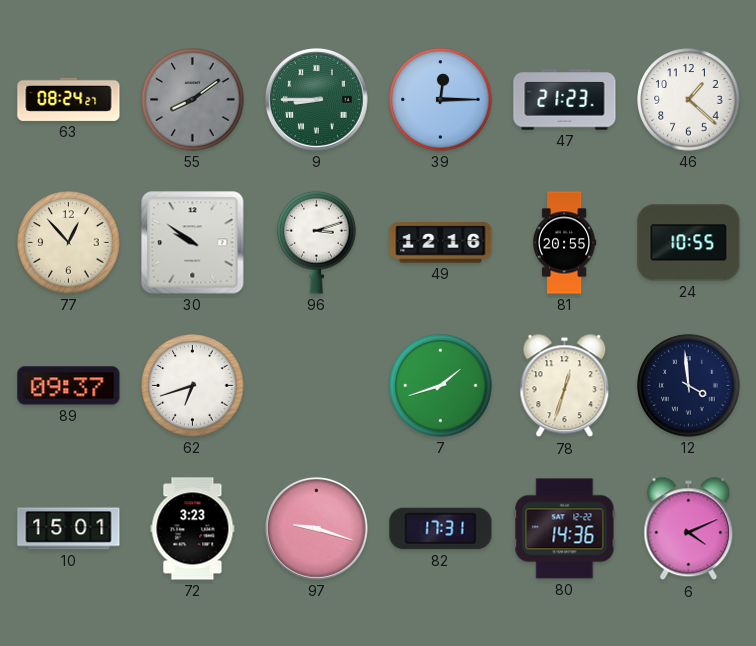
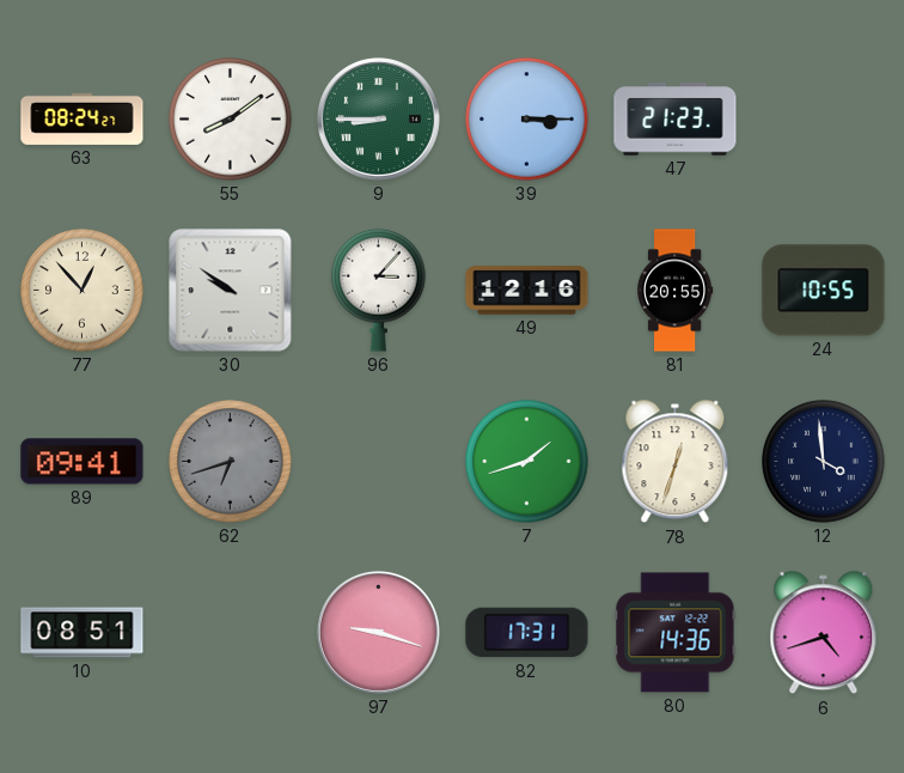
55 dial: grey -> white (231, 120)
39: 12:15 -> 3:15 (527, 120)
46: 1:22 -> none (689, 100)
96: 3:12 -> 3:07 (379, 290)
89: 09:37 -> 09:41 (83, 462)
62 dial: white -> grey (231, 462)
10: 15:01 -> 08:51 (83, 633)
72: 3:23 -> none (193, 529)
6: 4:11 -> 4:42 (824, 633)
